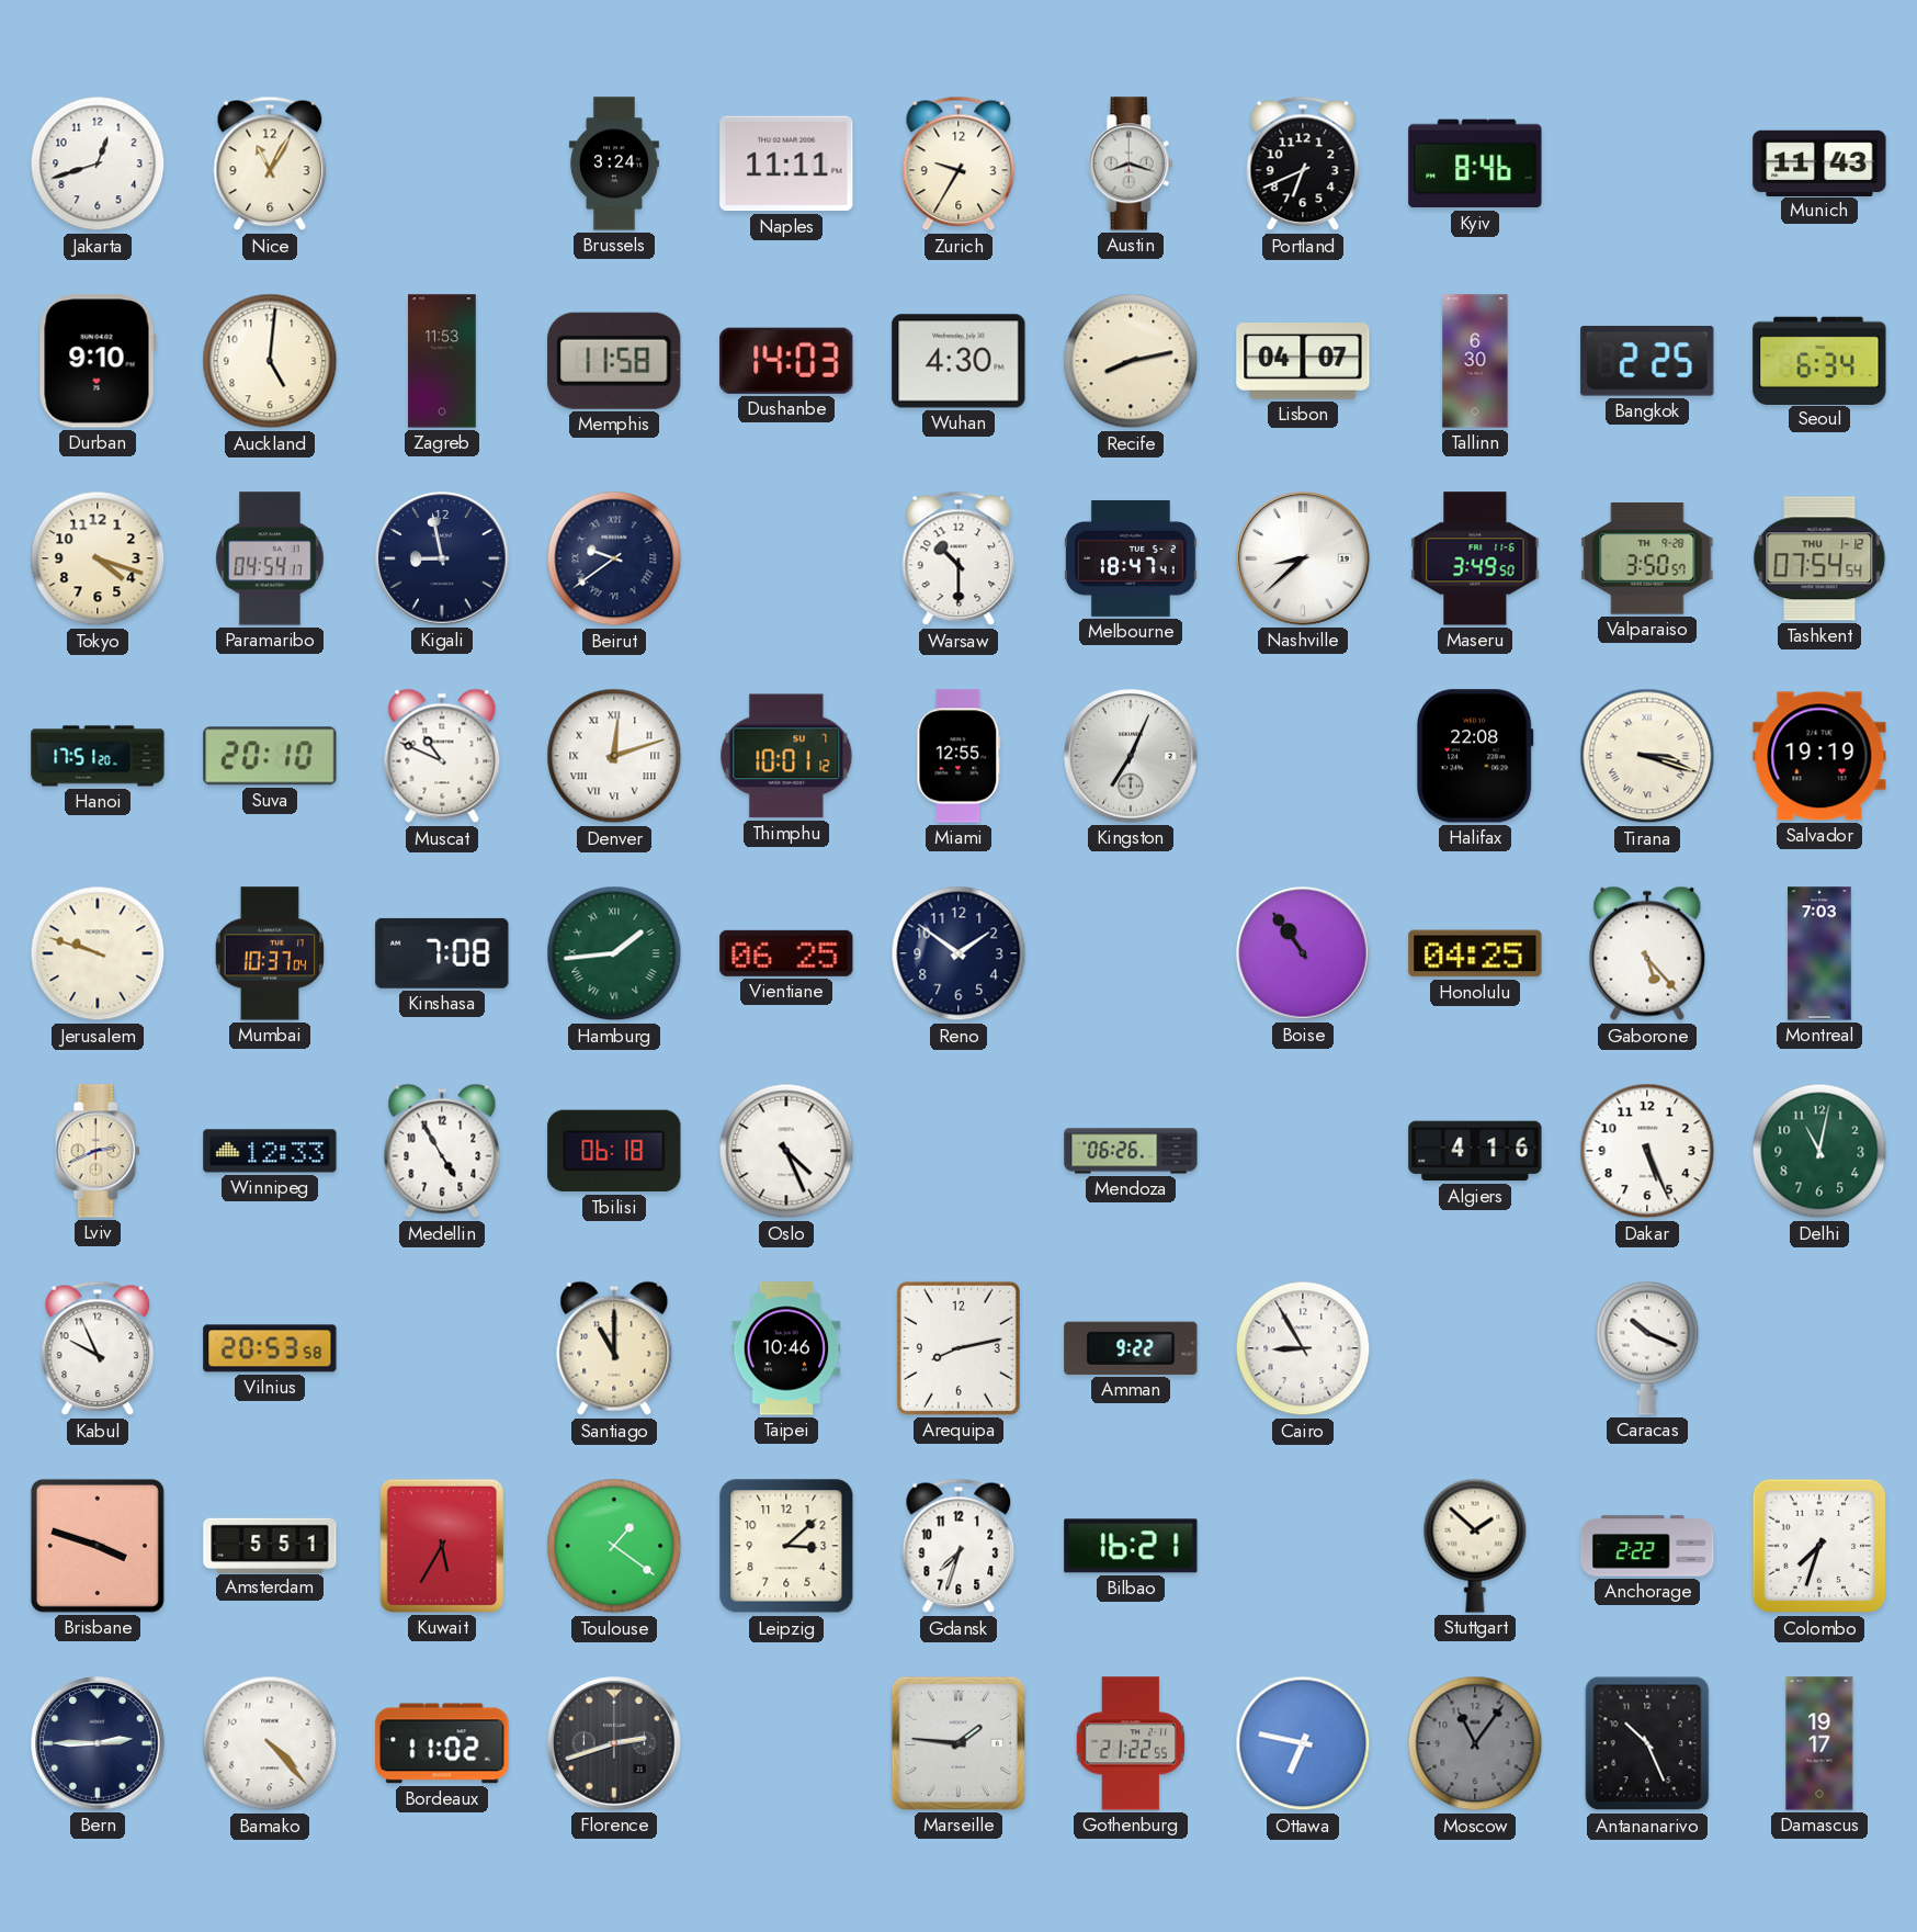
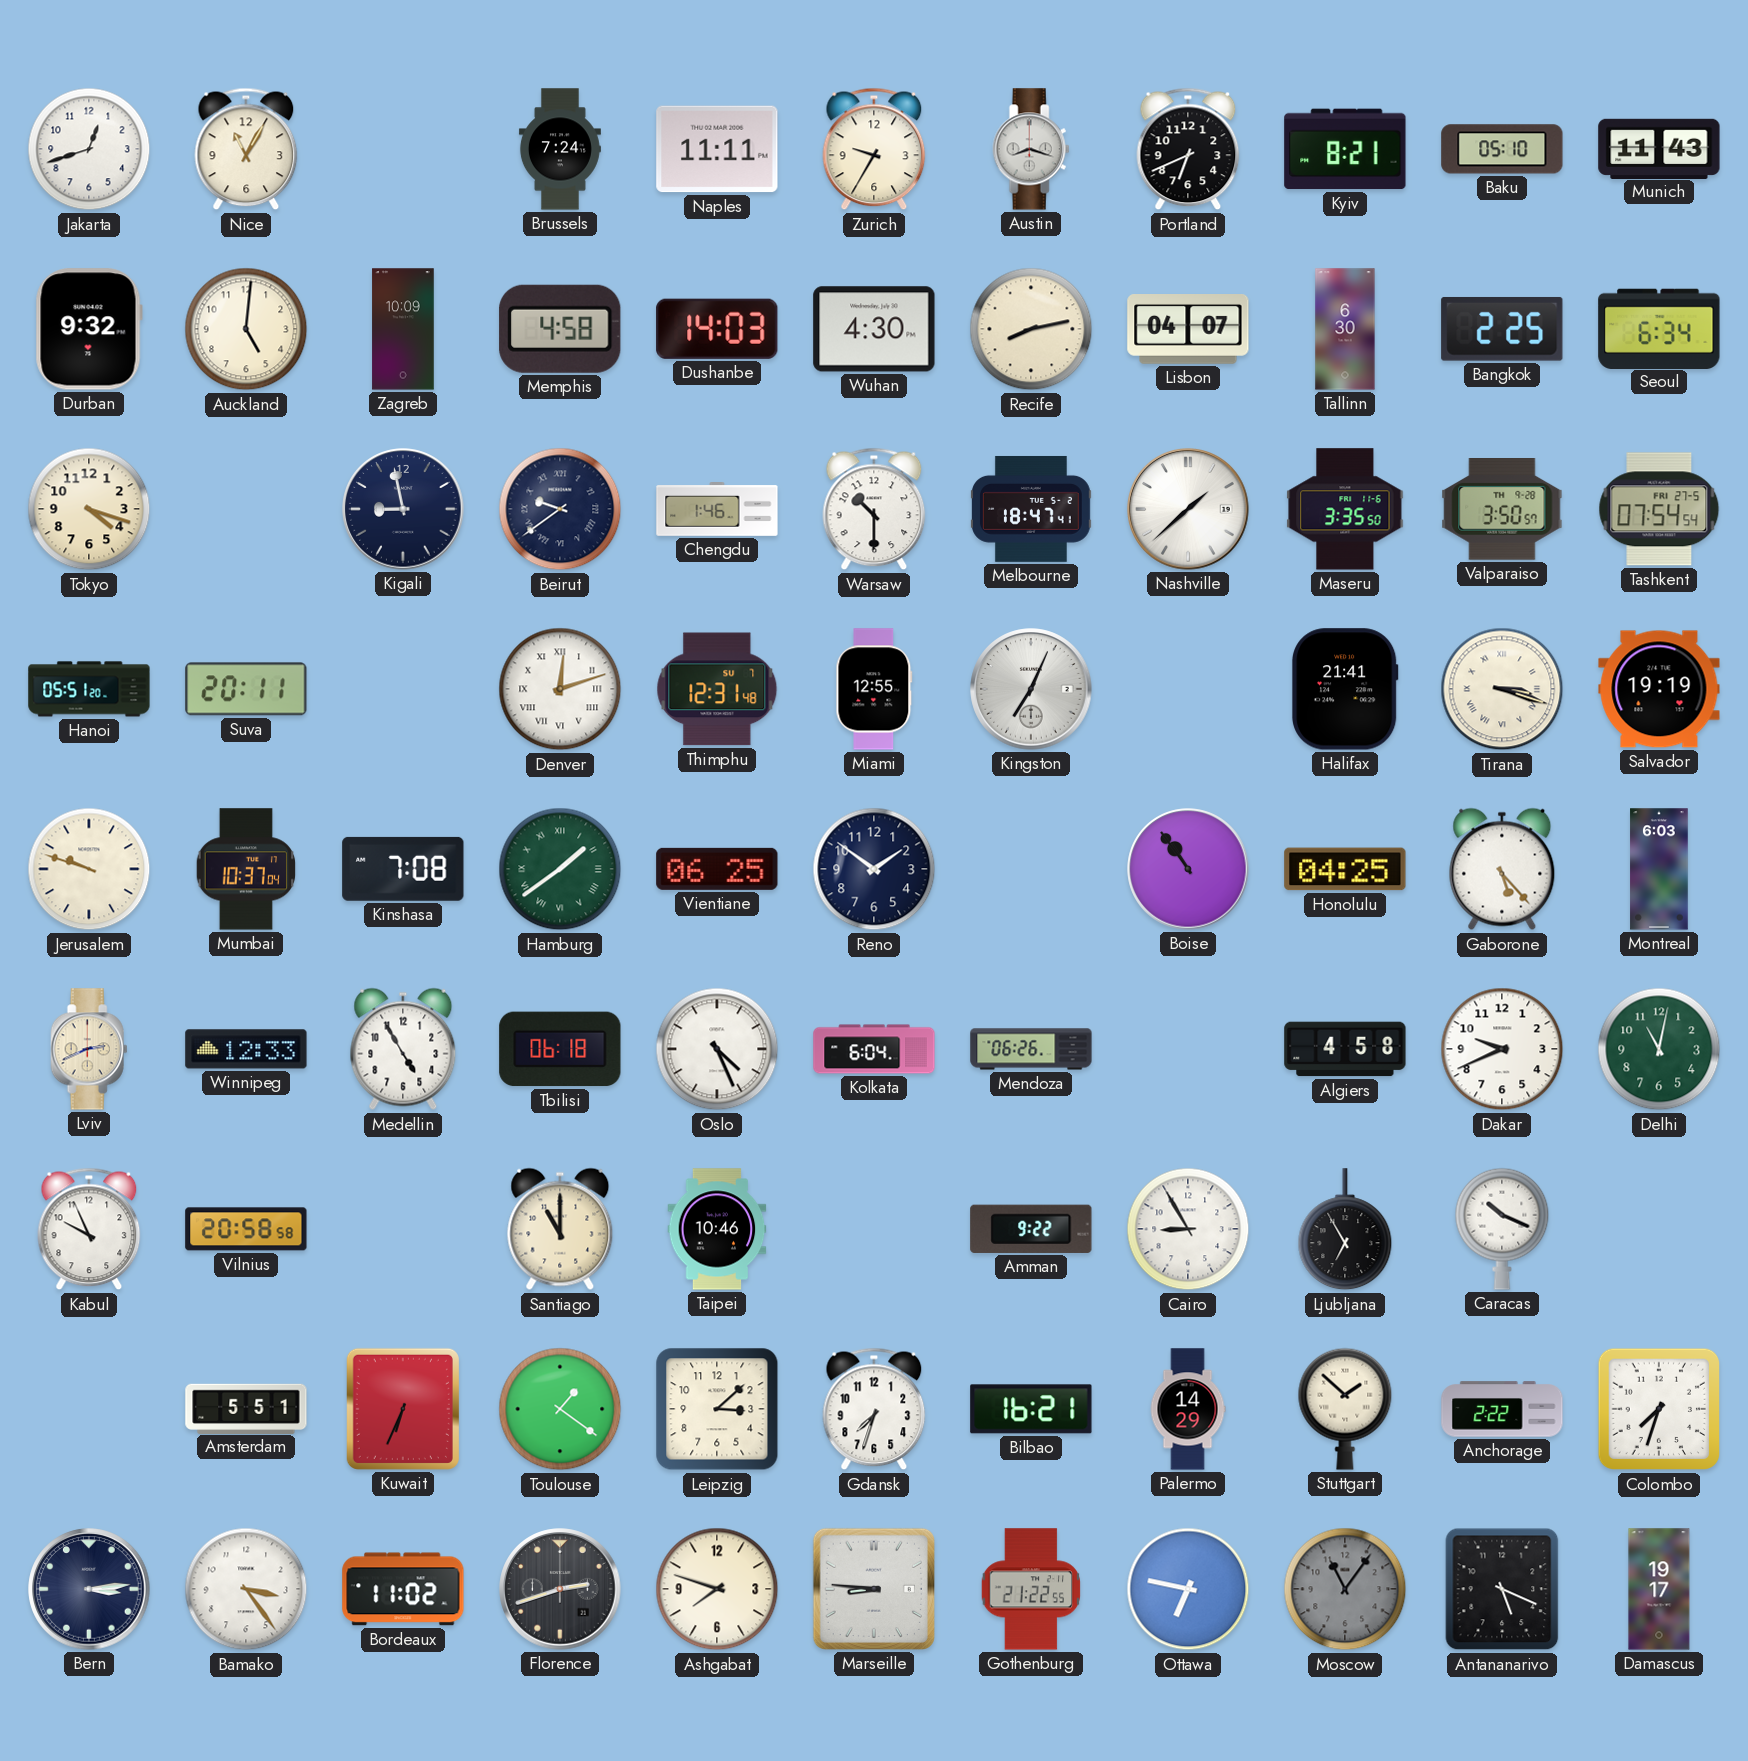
Brussels: 3:24 -> 7:24 (560, 149)
Kyiv: 8:46 -> 8:21 (1345, 149)
Baku: none -> 05:10 (1502, 149)
Durban: 9:10 -> 9:32 (89, 329)
Zagreb: 11:53 -> 10:09 (403, 329)
Memphis: 11:58 -> 4:58 (560, 329)
Paramaribo: 04:54 -> none (270, 558)
Chengdu: none -> 1:46 (717, 510)
Nashville: 8:38 -> 1:38 (1188, 509)
Maseru: 3:49 -> 3:35 (1345, 509)
Tashkent date: THU 1-12 -> FRI 27-5 (1659, 509)
Hanoi: 17:51 -> 05:51 (89, 689)
Suva: 20:10 -> 20:11 (246, 689)
Muscat: 10:49 -> none (442, 756)
Thimphu: 10:01 -> 12:31 (717, 689)
Halifax: 22:08 -> 21:41 (1345, 689)
Hamburg: 1:44 -> 1:39 (560, 869)
Montreal: 7:03 -> 6:03 (1659, 869)
Kolkata: none -> 6:04 (874, 1049)
Algiers: 4:16 -> 4:58 (1345, 1049)
Dakar: 5:26 -> 9:41 (1502, 1049)
Vilnius: 20:53 -> 20:58 (246, 1229)
Arequipa: 8:13 -> none (958, 1348)
Ljubljana: none -> 6:55 (1345, 1230)
Brisbane: 3:48 -> none (98, 1546)
Kuwait: 5:35 -> 6:34 (403, 1409)
Palermo: none -> 14:29 (1188, 1409)
Bern: 2:45 -> 3:14 (89, 1589)
Bamako: 4:23 -> 3:24 (246, 1589)
Ashgabat: none -> 7:48 (717, 1589)
Marseille: 1:46 -> 8:46 (874, 1589)
Antananarivo: 10:26 -> 5:19 (1502, 1589)
